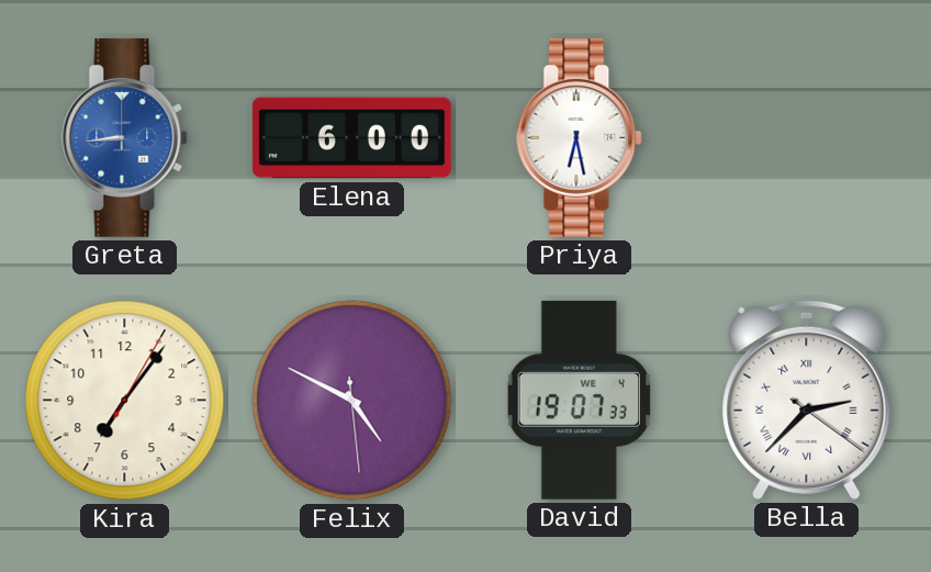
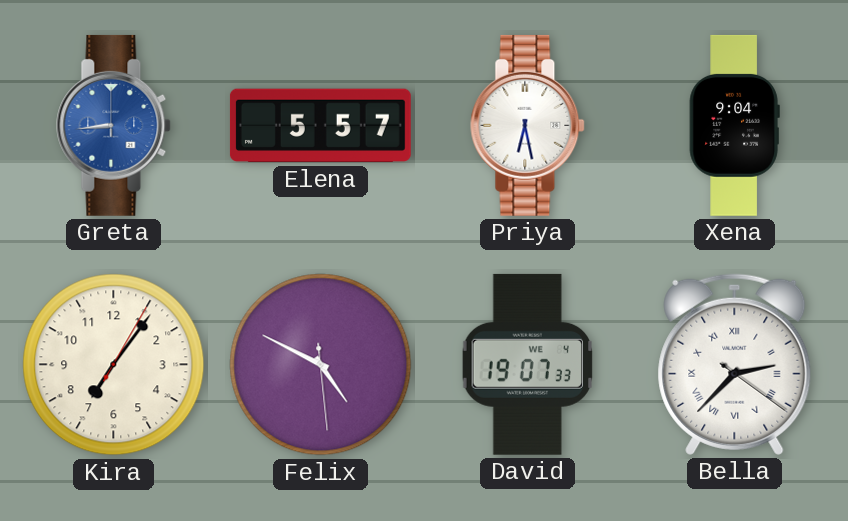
Elena: 6:00 -> 5:57 (320, 126)
Xena: none -> 9:04 (734, 125)
